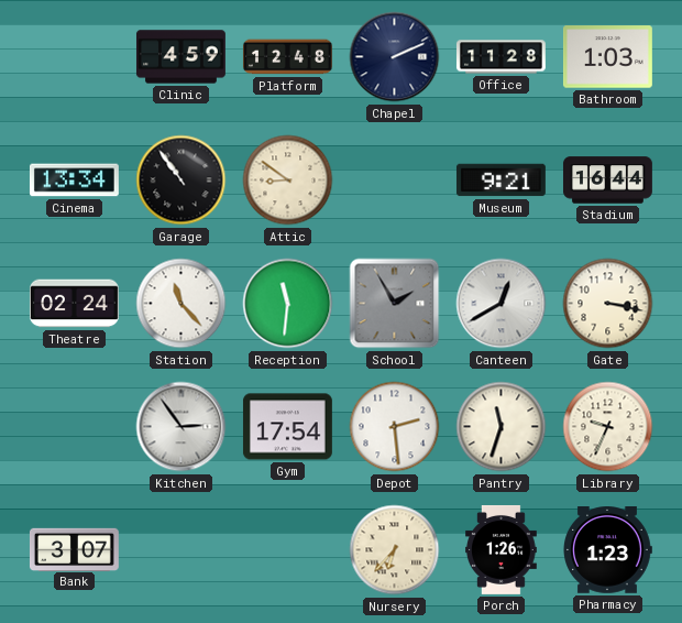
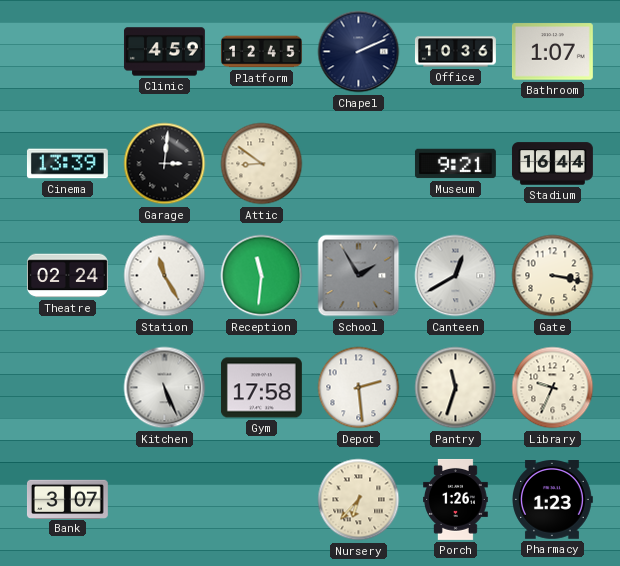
Platform: 12:48 -> 12:45 (261, 52)
Office: 11:28 -> 10:36 (455, 52)
Bathroom: 1:03 -> 1:07 (552, 52)
Cinema: 13:34 -> 13:39 (67, 164)
Garage: 10:54 -> 3:01 (165, 164)
Station: 11:23 -> 11:25 (165, 276)
Kitchen: 2:54 -> 5:26 (165, 388)
Gym: 17:54 -> 17:58 (261, 388)
